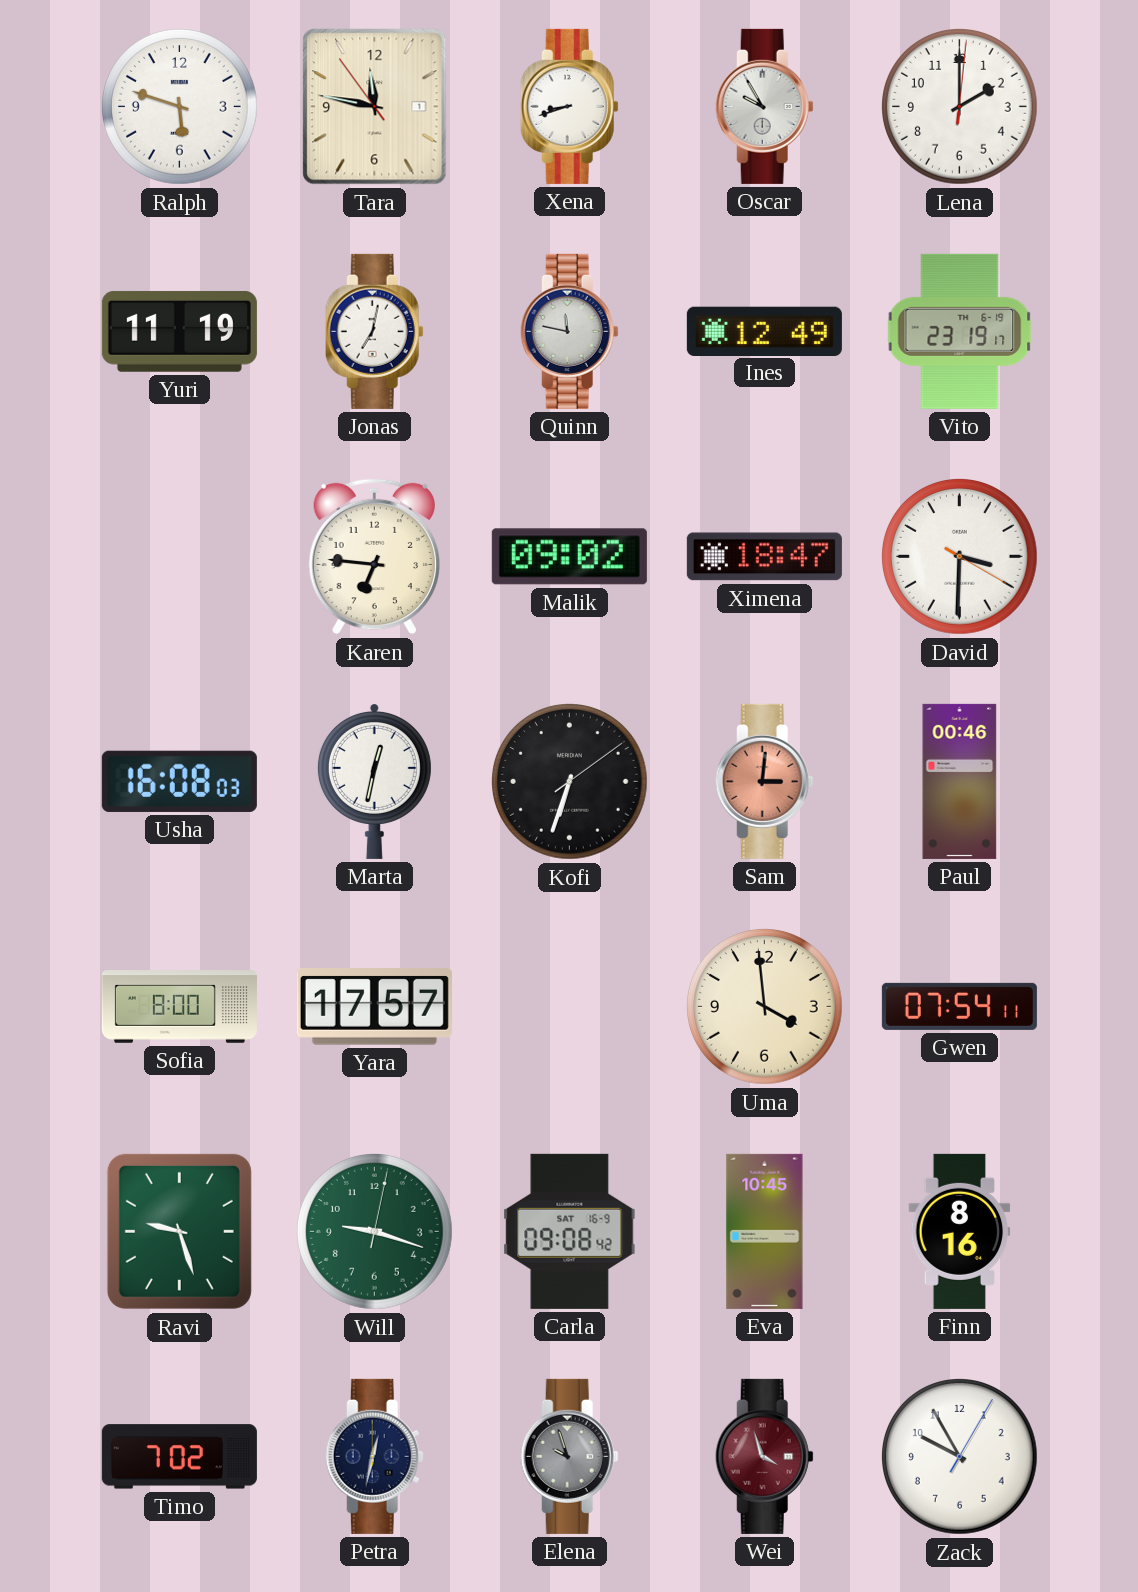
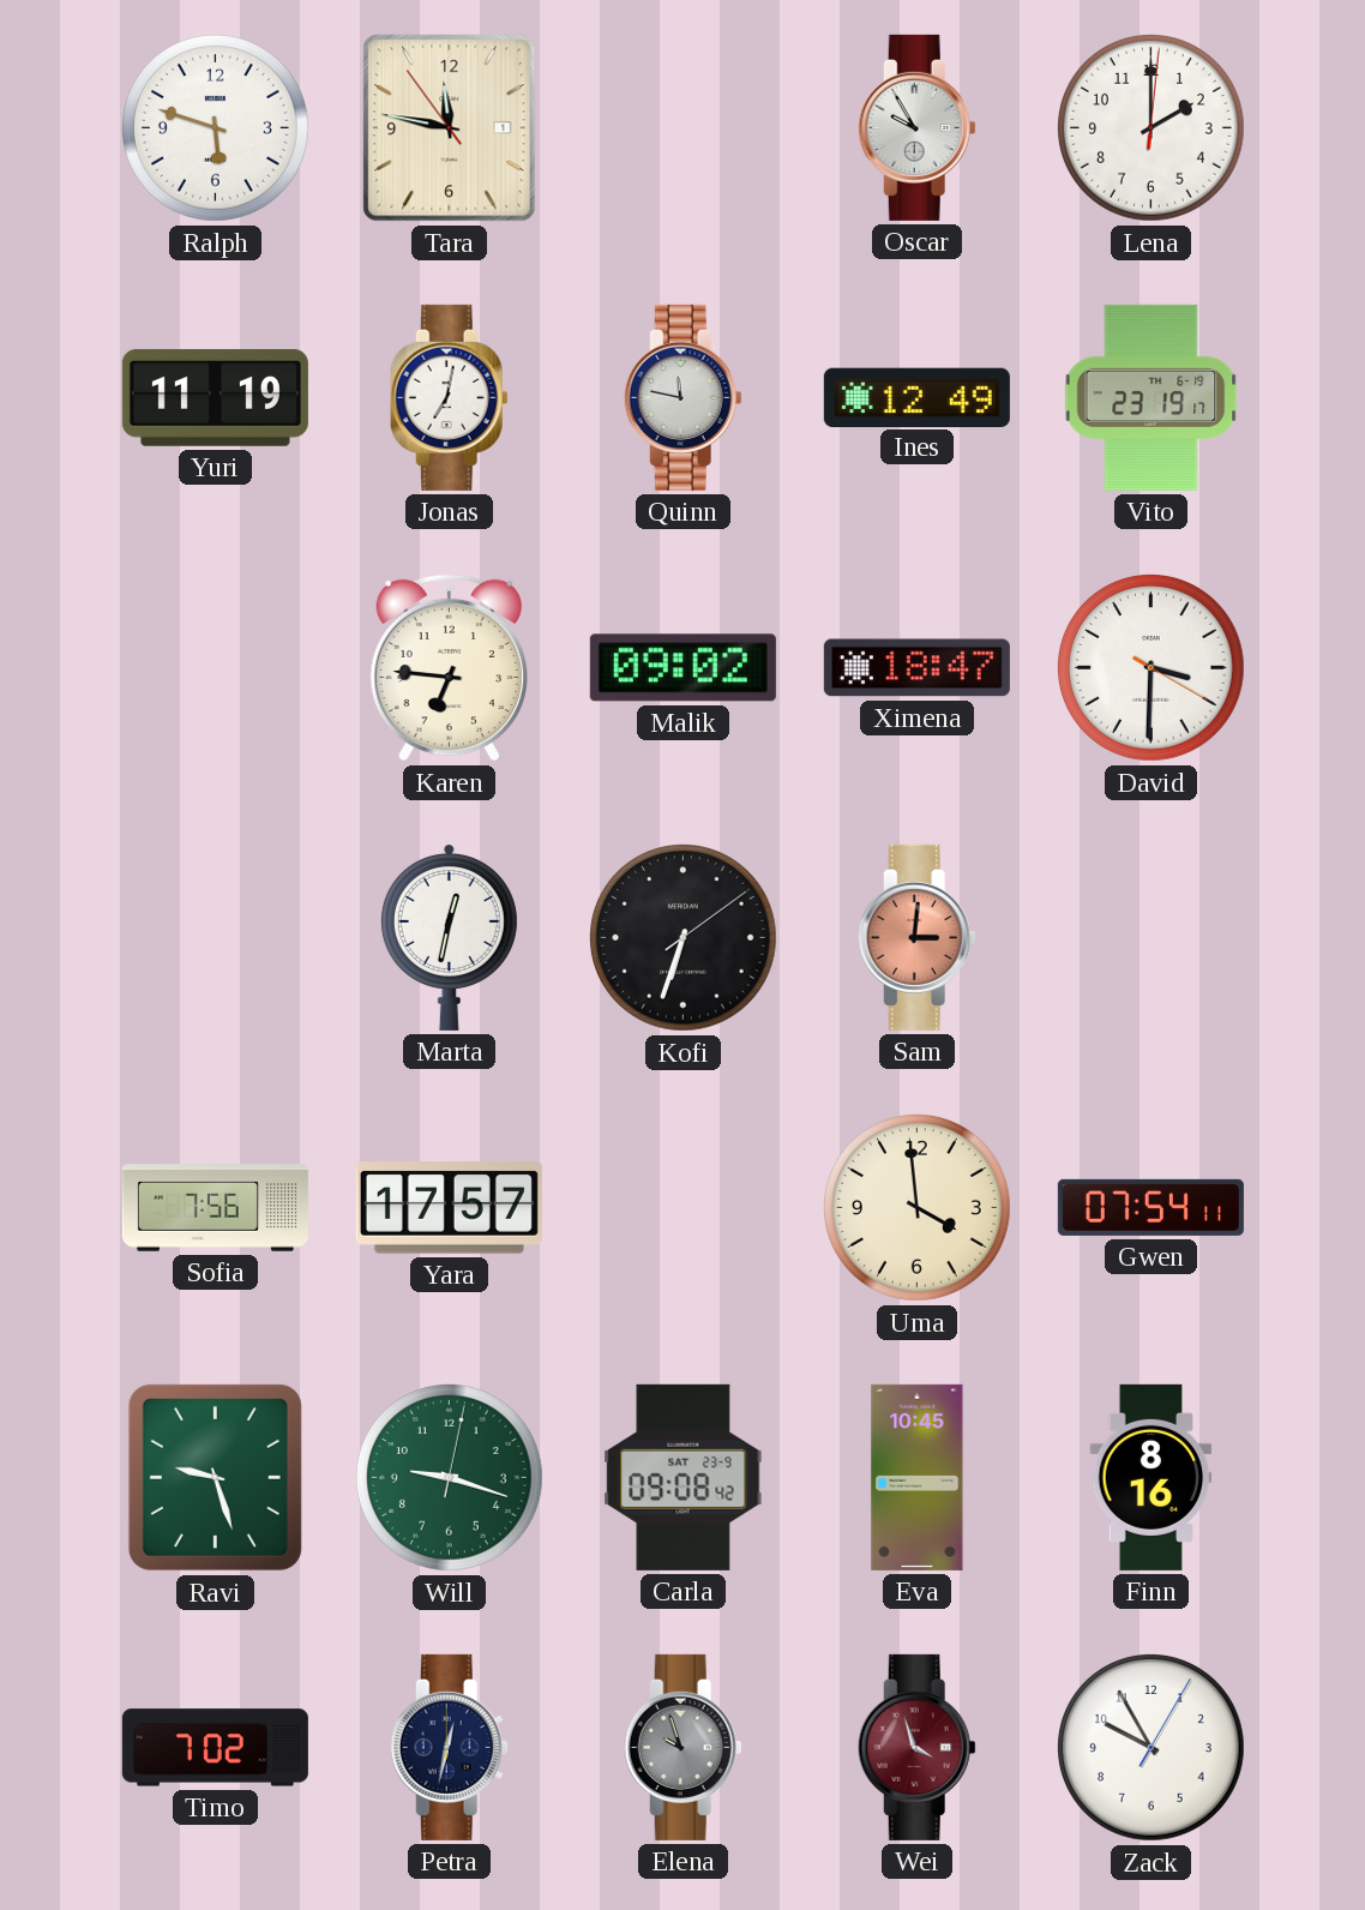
Xena: 8:42 -> none (569, 106)
Usha: 16:08 -> none (179, 781)
Paul: 00:46 -> none (960, 781)
Sofia: 8:00 -> 7:56 (215, 1208)
Carla date: SAT 16-9 -> SAT 23-9 (684, 1477)
